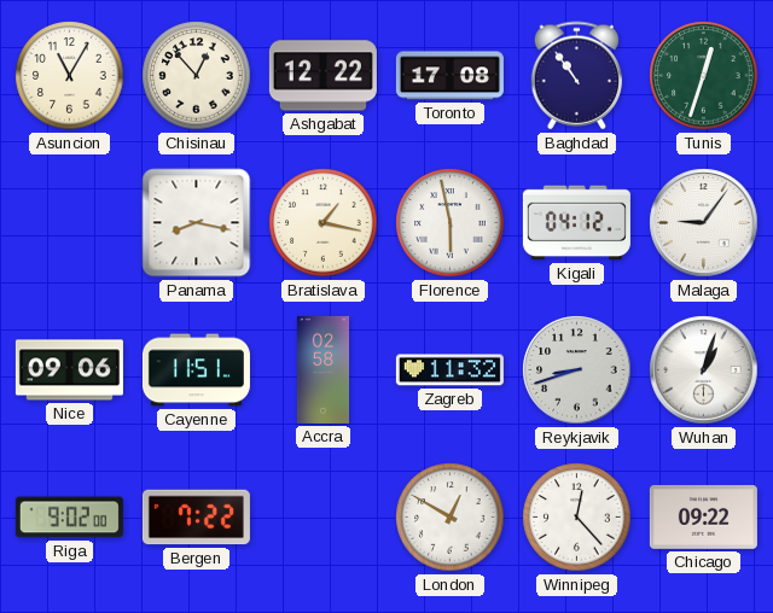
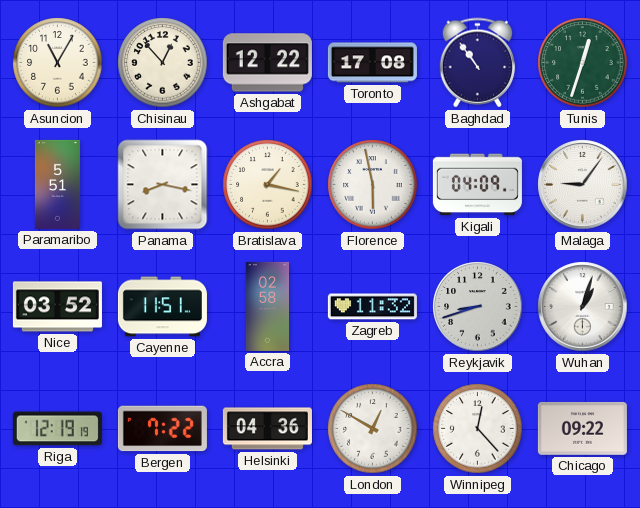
Paramaribo: none -> 5:51 (57, 184)
Kigali: 04:12 -> 04:09 (477, 185)
Nice: 09:06 -> 03:52 (57, 307)
Riga: 9:02 -> 12:19 (57, 429)
Helsinki: none -> 04:36 (267, 429)
